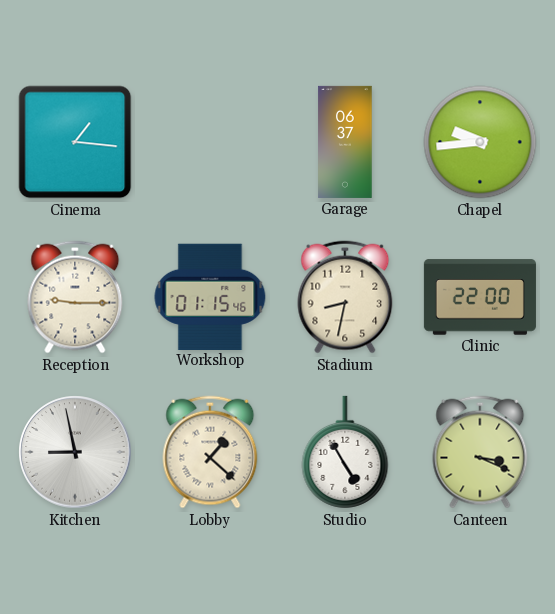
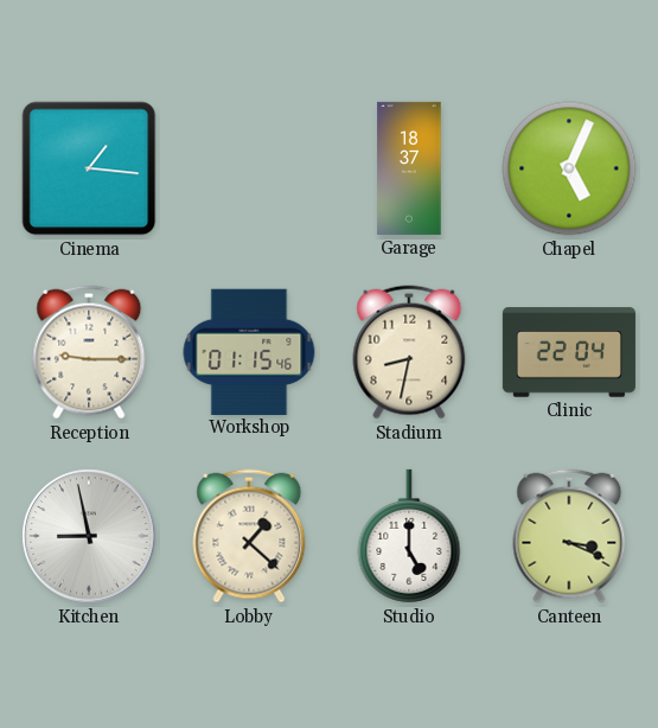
Garage: 06:37 -> 18:37 (409, 168)
Chapel: 9:44 -> 5:04 (569, 168)
Clinic: 22:00 -> 22:04 (569, 352)
Studio: 4:55 -> 5:00 (409, 536)
